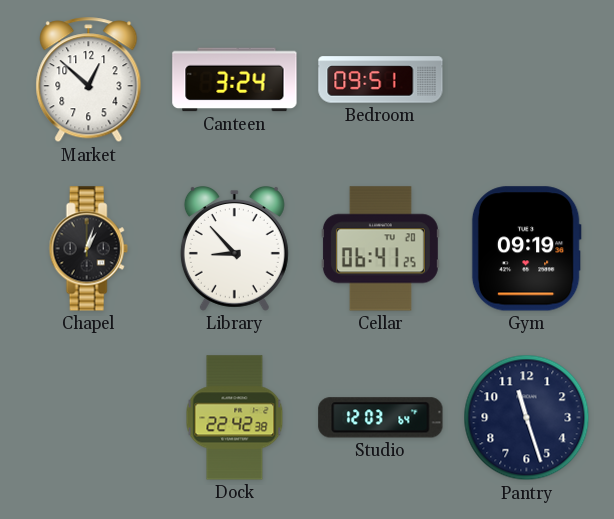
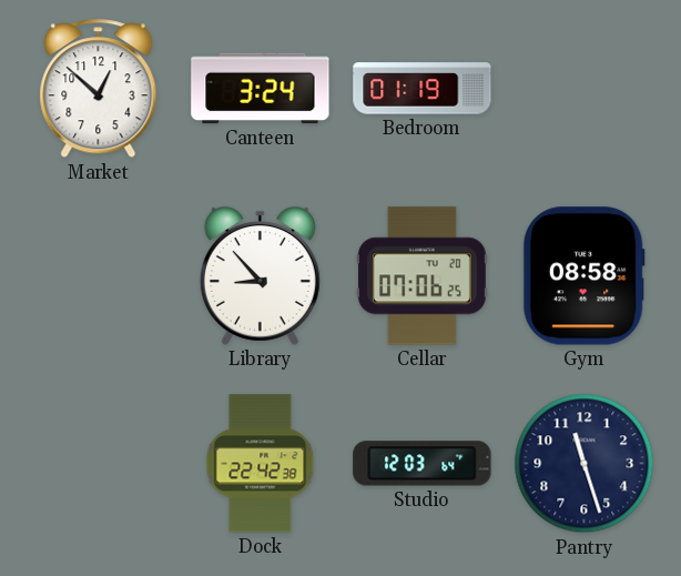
Bedroom: 09:51 -> 01:19 (423, 89)
Chapel: 1:03 -> none (88, 249)
Cellar: 06:41 -> 07:06 (421, 276)
Gym: 09:19 -> 08:58 (583, 276)
